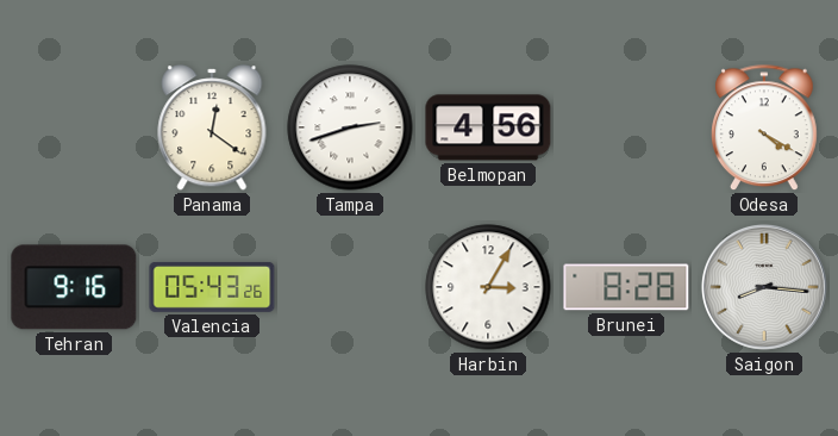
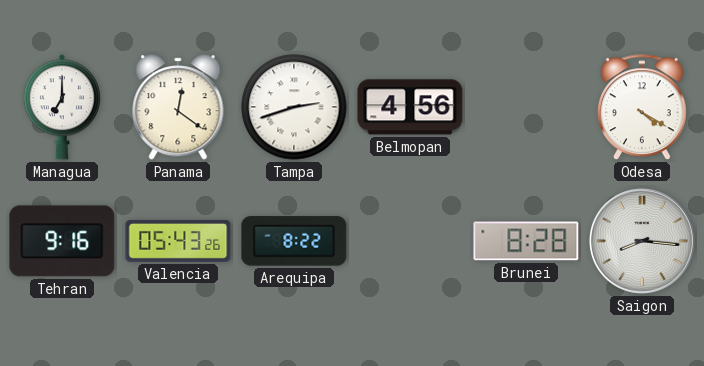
Managua: none -> 7:00 (62, 107)
Arequipa: none -> 8:22 (294, 241)
Harbin: 3:05 -> none (488, 287)
